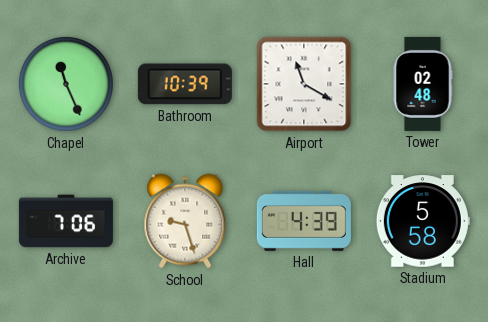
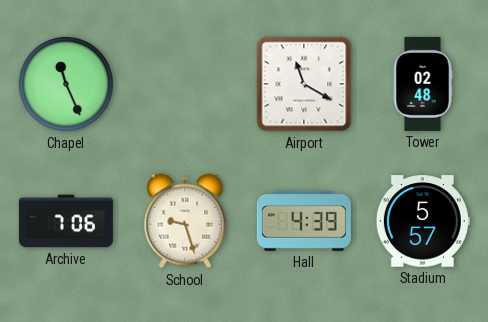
Bathroom: 10:39 -> none (185, 84)
Stadium: 5:58 -> 5:57 (423, 221)
